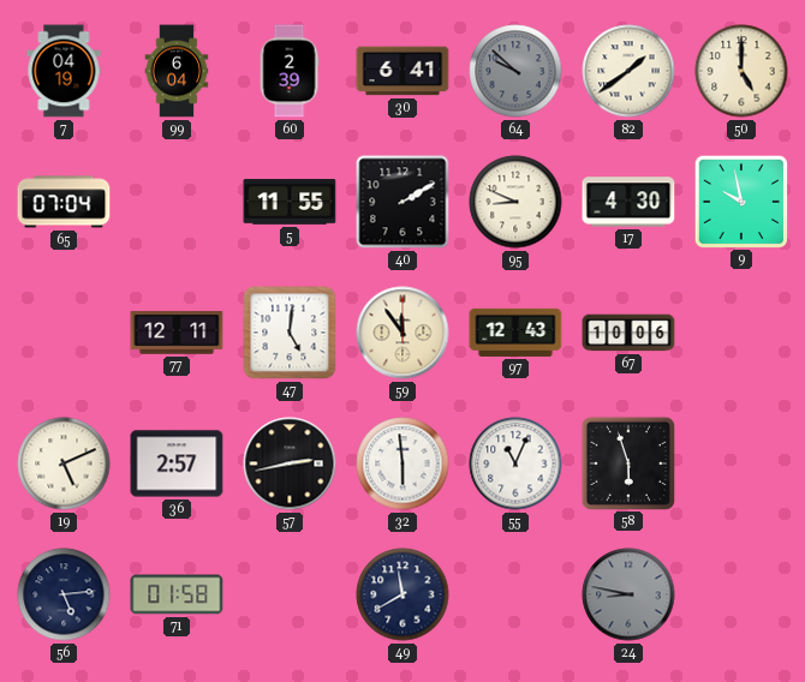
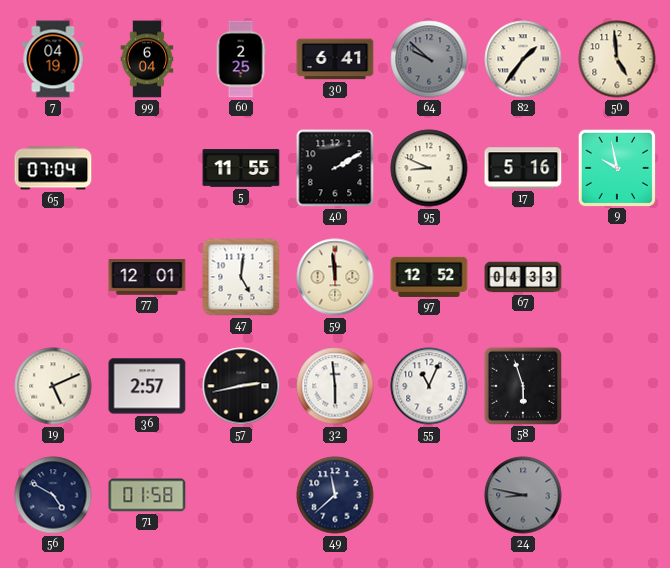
60: 2:39 -> 2:25 (241, 59)
82: 1:39 -> 1:36 (523, 59)
50: 5:00 -> 4:59 (617, 59)
17: 4:30 -> 5:16 (523, 168)
77: 12:11 -> 12:01 (147, 277)
59: 11:54 -> 11:59 (335, 277)
97: 12:43 -> 12:52 (429, 277)
67: 10:06 -> 04:33 (523, 277)
56: 5:14 -> 4:50 (53, 495)
49: 11:40 -> 11:38 (335, 495)
